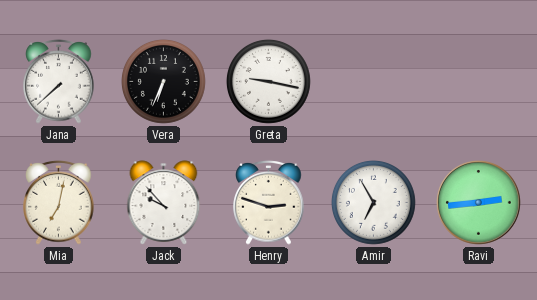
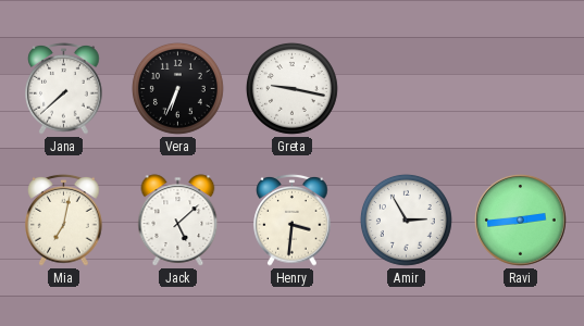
Jack: 9:53 -> 5:08 (178, 221)
Henry: 2:48 -> 3:31 (293, 221)
Amir: 6:55 -> 2:55 (406, 220)
